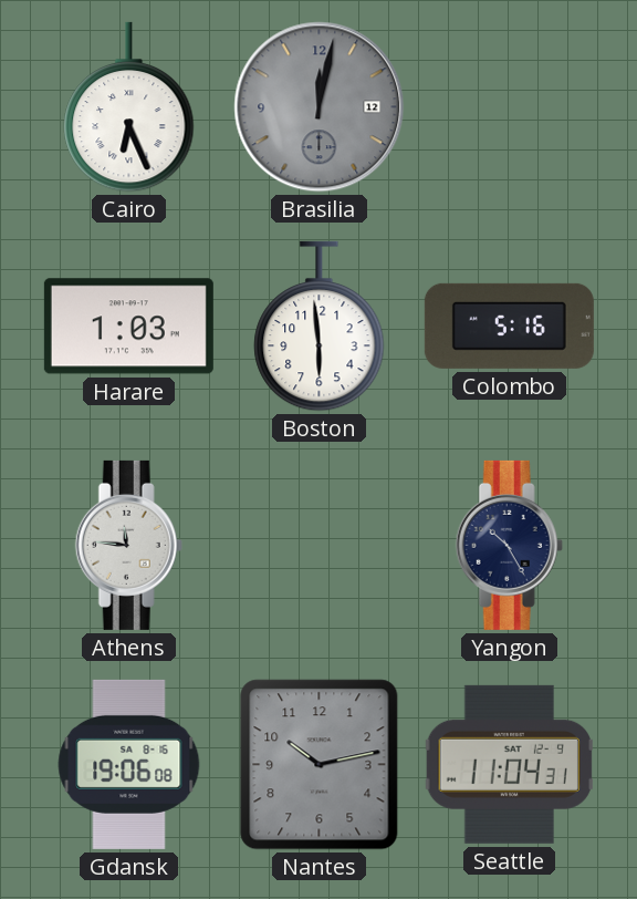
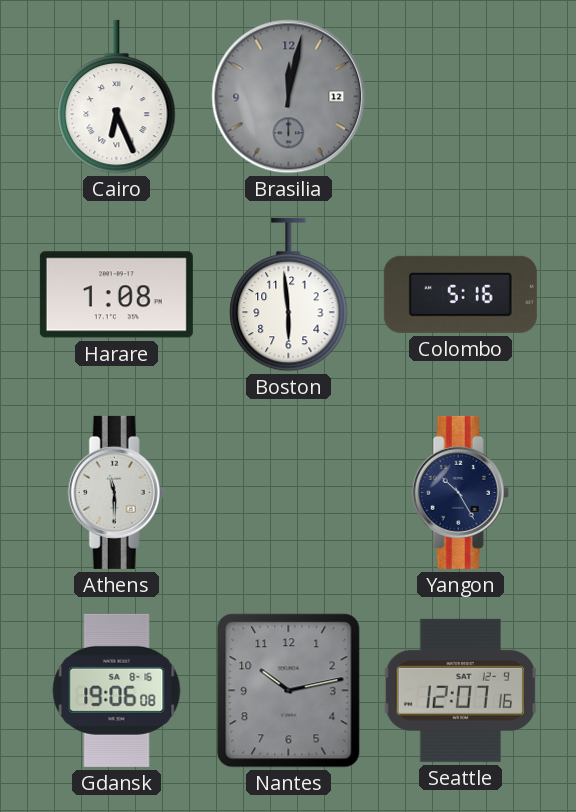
Harare: 1:03 -> 1:08 (116, 295)
Athens: 11:46 -> 11:30 (116, 492)
Seattle: 11:04 -> 12:07 (460, 690)
